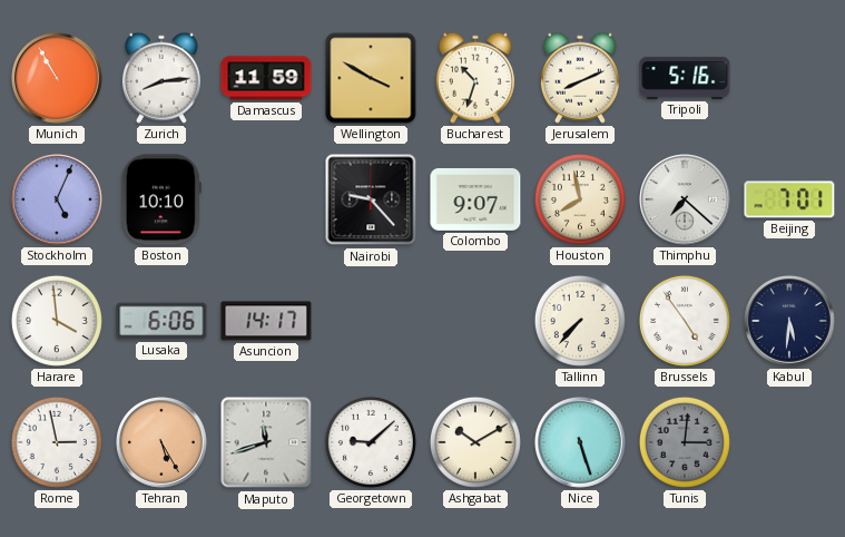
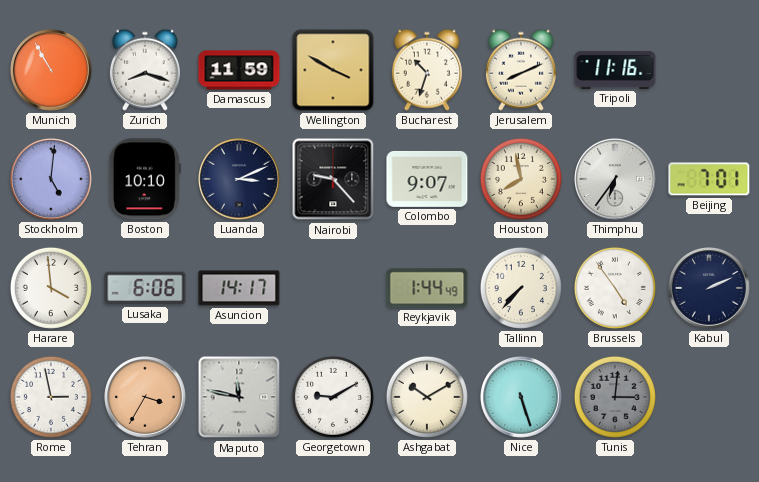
Zurich: 8:14 -> 8:18 (145, 70)
Tripoli: 5:16 -> 11:16 (615, 70)
Stockholm: 5:04 -> 5:01 (52, 180)
Luanda: none -> 3:11 (240, 180)
Thimphu: 7:22 -> 6:36 (616, 180)
Reykjavik: none -> 1:44 (427, 288)
Kabul: 5:31 -> 2:11 (710, 289)
Tehran: 5:25 -> 3:35 (146, 398)
Maputo: 11:42 -> 11:47 (239, 397)
Georgetown: 9:08 -> 9:10 (333, 397)
